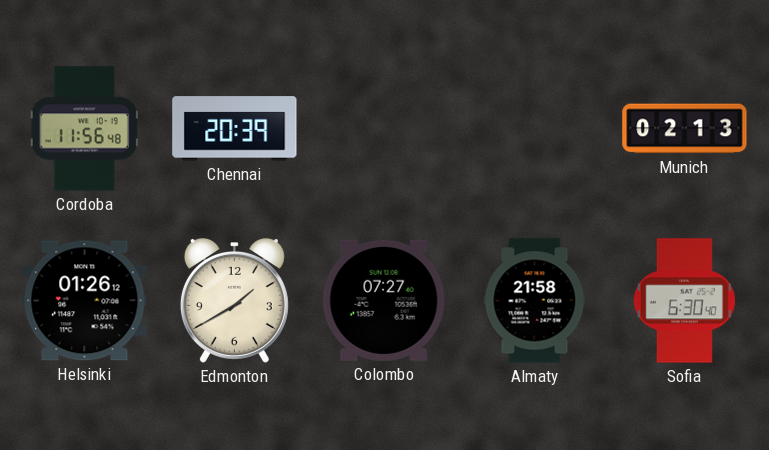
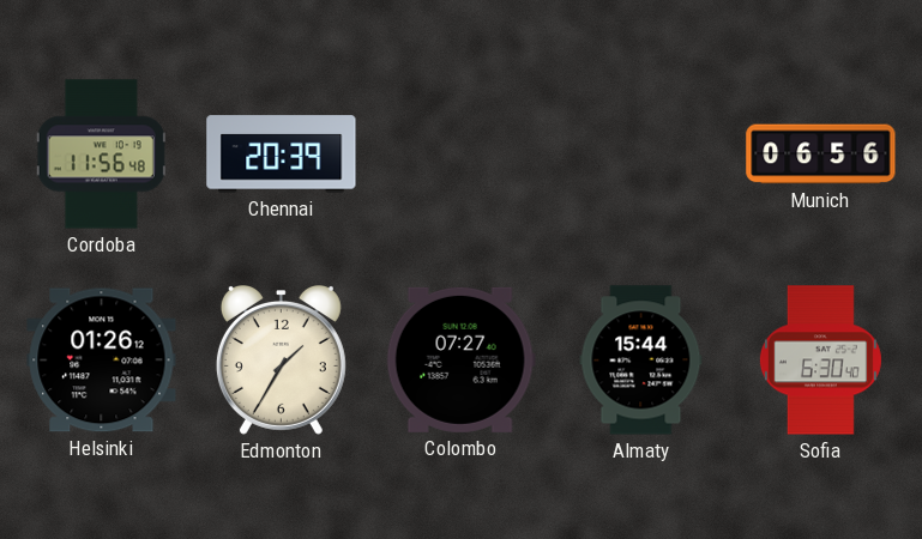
Munich: 02:13 -> 06:56 (821, 155)
Edmonton: 1:40 -> 1:35 (281, 361)
Almaty: 21:58 -> 15:44 (641, 361)
